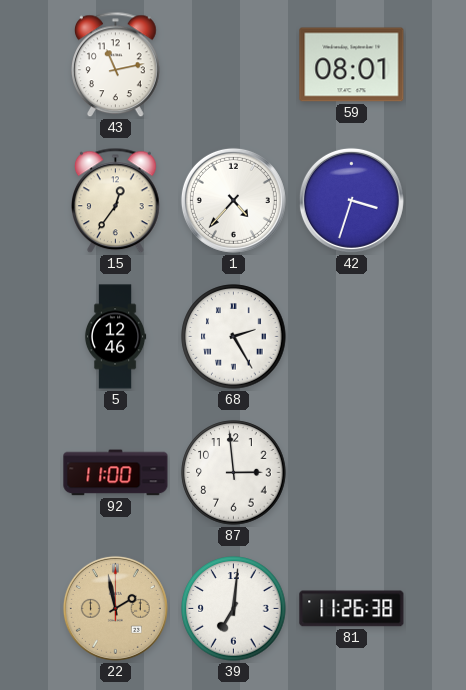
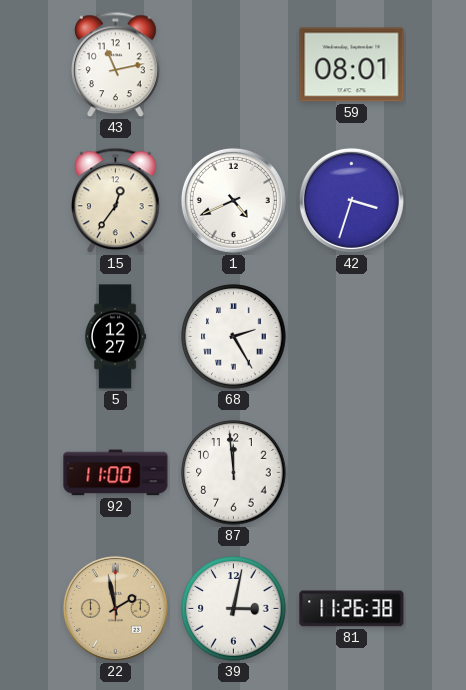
1: 4:37 -> 4:41 (233, 200)
5: 12:46 -> 12:27 (115, 337)
87: 2:59 -> 11:59 (234, 473)
39: 7:01 -> 3:02 (234, 609)
